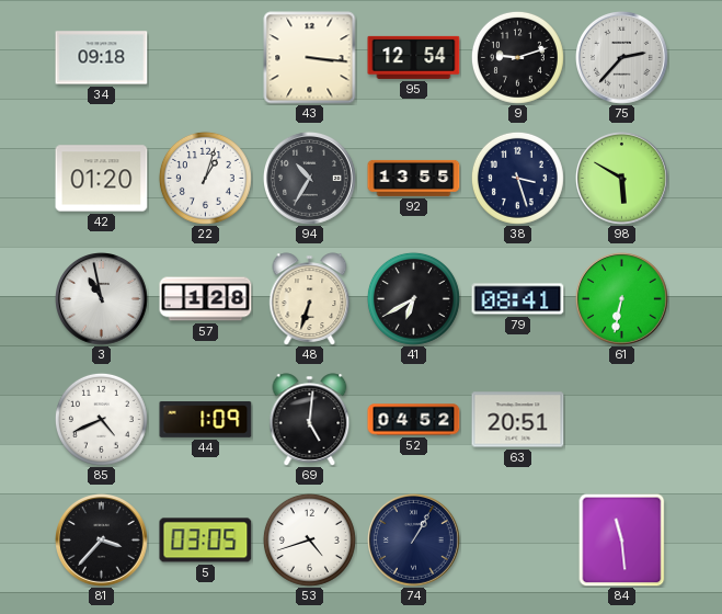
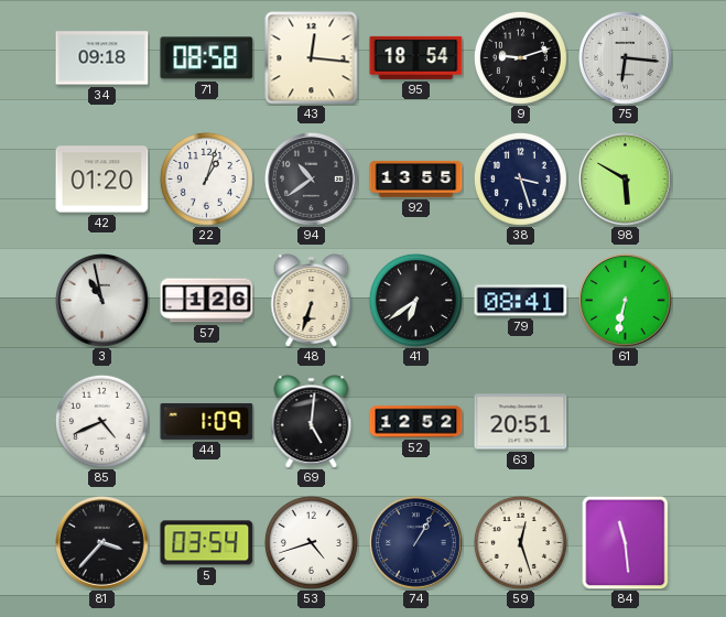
71: none -> 08:58 (207, 58)
43: 3:16 -> 12:16 (312, 58)
95: 12:54 -> 18:54 (416, 57)
75: 2:37 -> 6:16 (626, 58)
94: 10:35 -> 10:39 (312, 180)
57: 1:28 -> 1:26 (207, 301)
41: 6:40 -> 6:39 (415, 300)
52: 04:52 -> 12:52 (416, 422)
5: 03:05 -> 03:54 (207, 543)
59: none -> 12:27 (520, 542)
